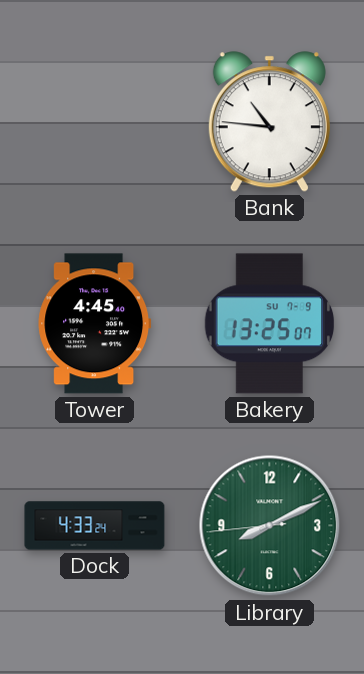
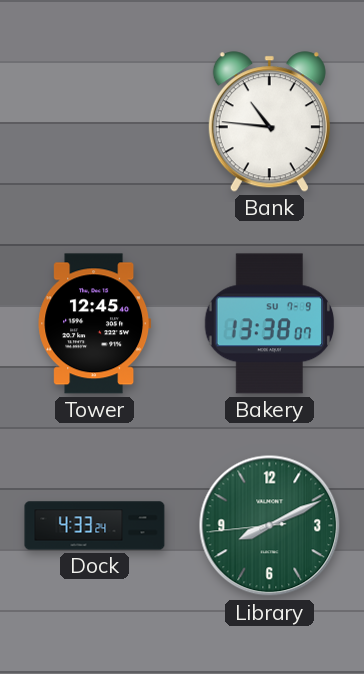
Tower: 4:45 -> 12:45 (95, 324)
Bakery: 13:25 -> 13:38 (270, 324)
